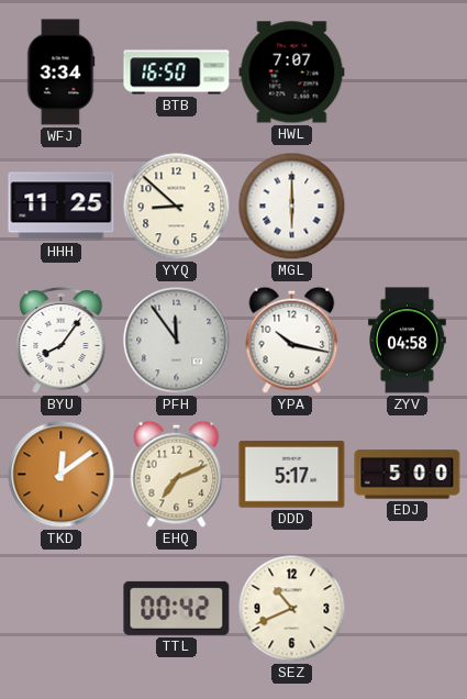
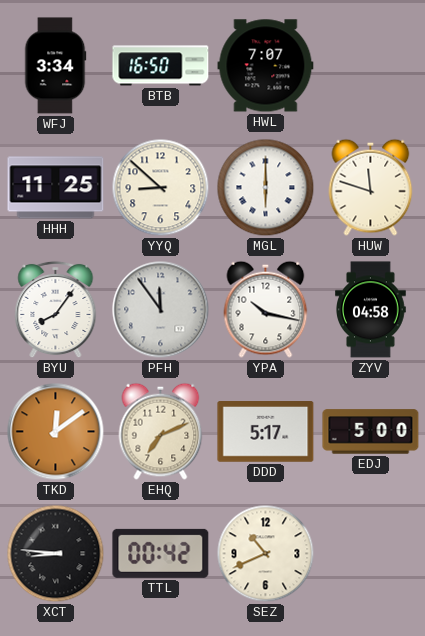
HUW: none -> 11:48 (371, 187)
XCT: none -> 8:46 (56, 554)
